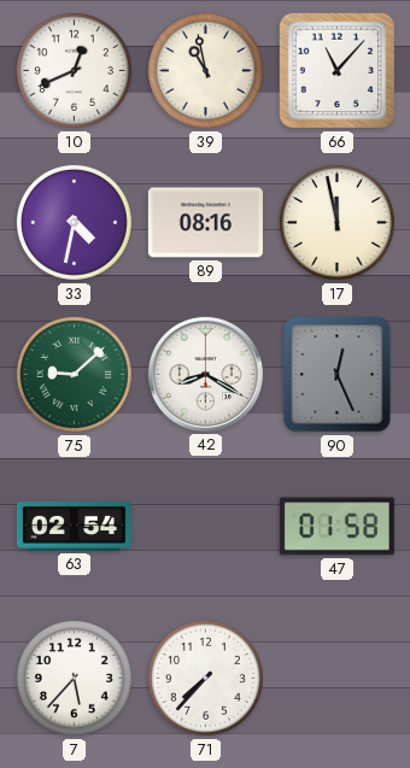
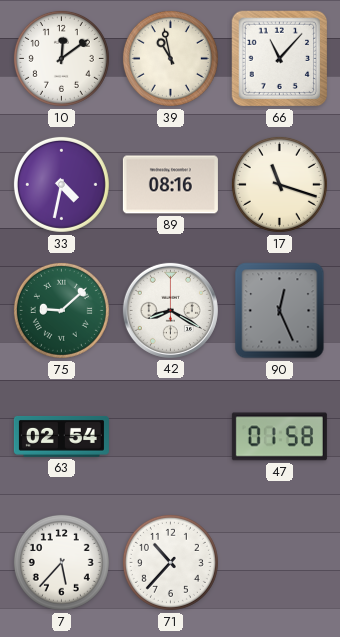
10: 12:41 -> 12:09 (61, 58)
17: 11:58 -> 11:18 (279, 184)
71: 7:37 -> 10:37 (170, 562)
